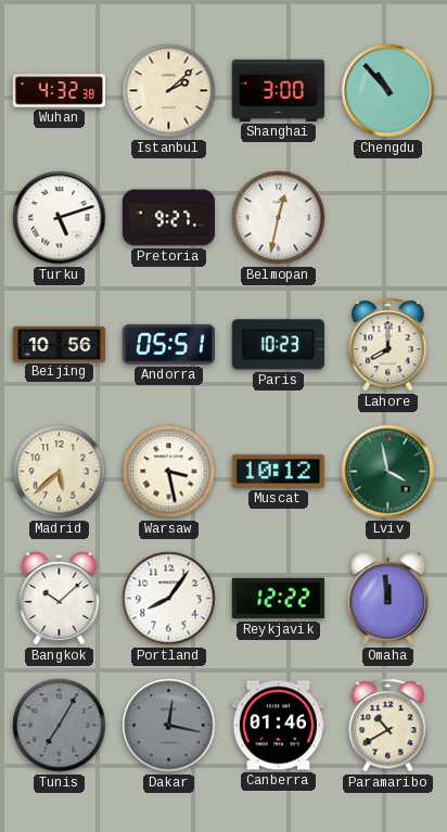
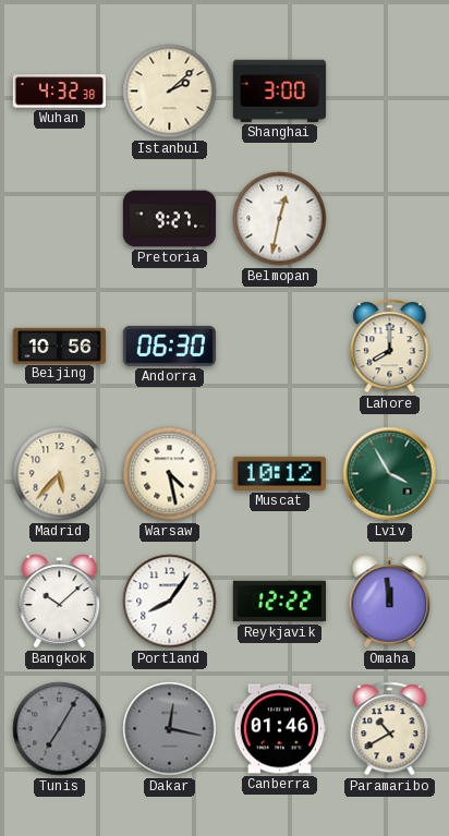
Chengdu: 10:53 -> none (388, 91)
Turku: 5:12 -> none (60, 218)
Andorra: 05:51 -> 06:30 (169, 346)
Paris: 10:23 -> none (278, 345)
Madrid: 5:38 -> 5:37 (60, 474)
Warsaw: 3:28 -> 4:28 (170, 474)
Lviv: 3:58 -> 3:55 (390, 474)
